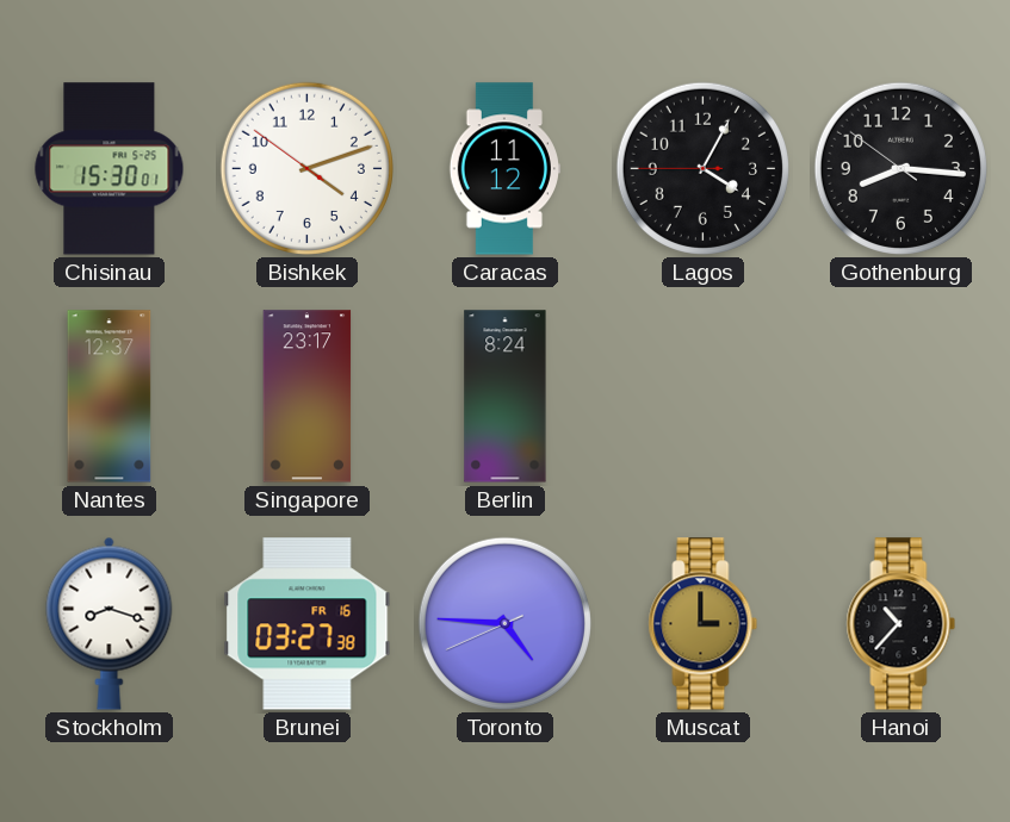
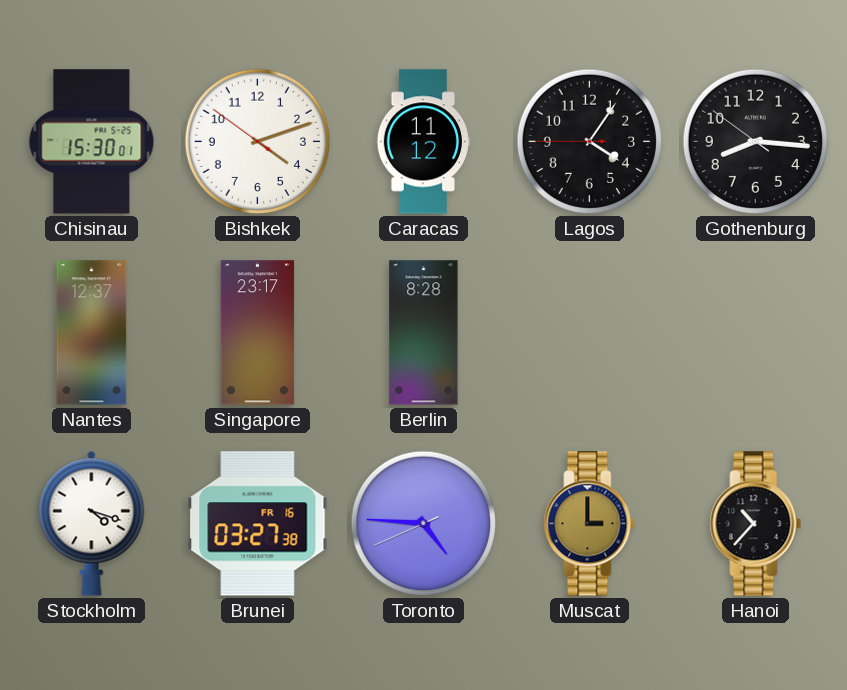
Lagos: 4:04 -> 4:05 (589, 141)
Berlin: 8:24 -> 8:28 (424, 333)
Stockholm: 8:18 -> 4:18 (92, 523)
